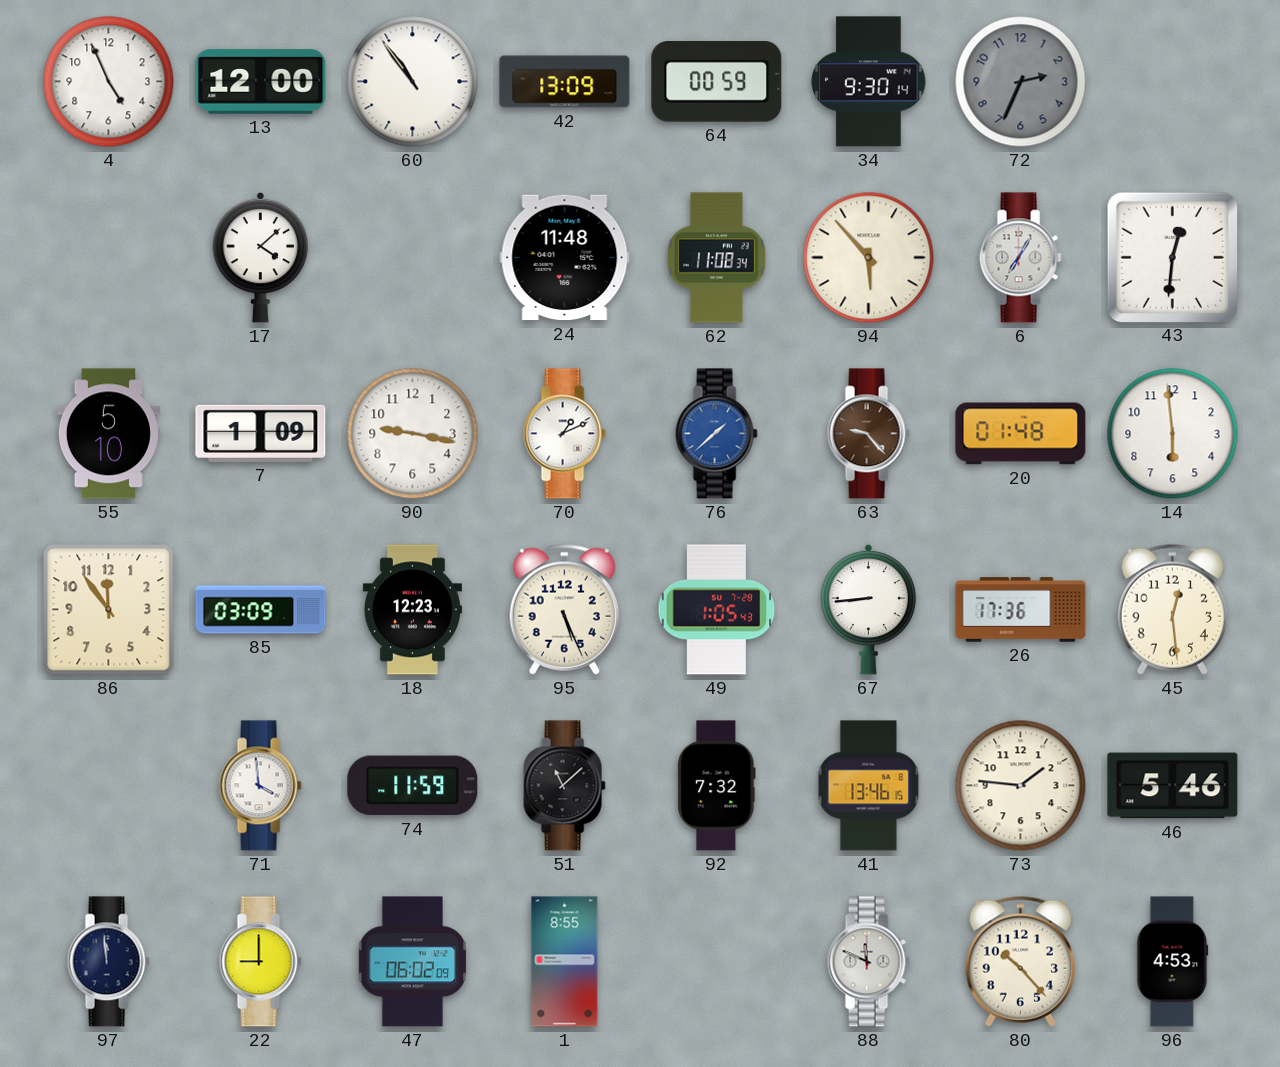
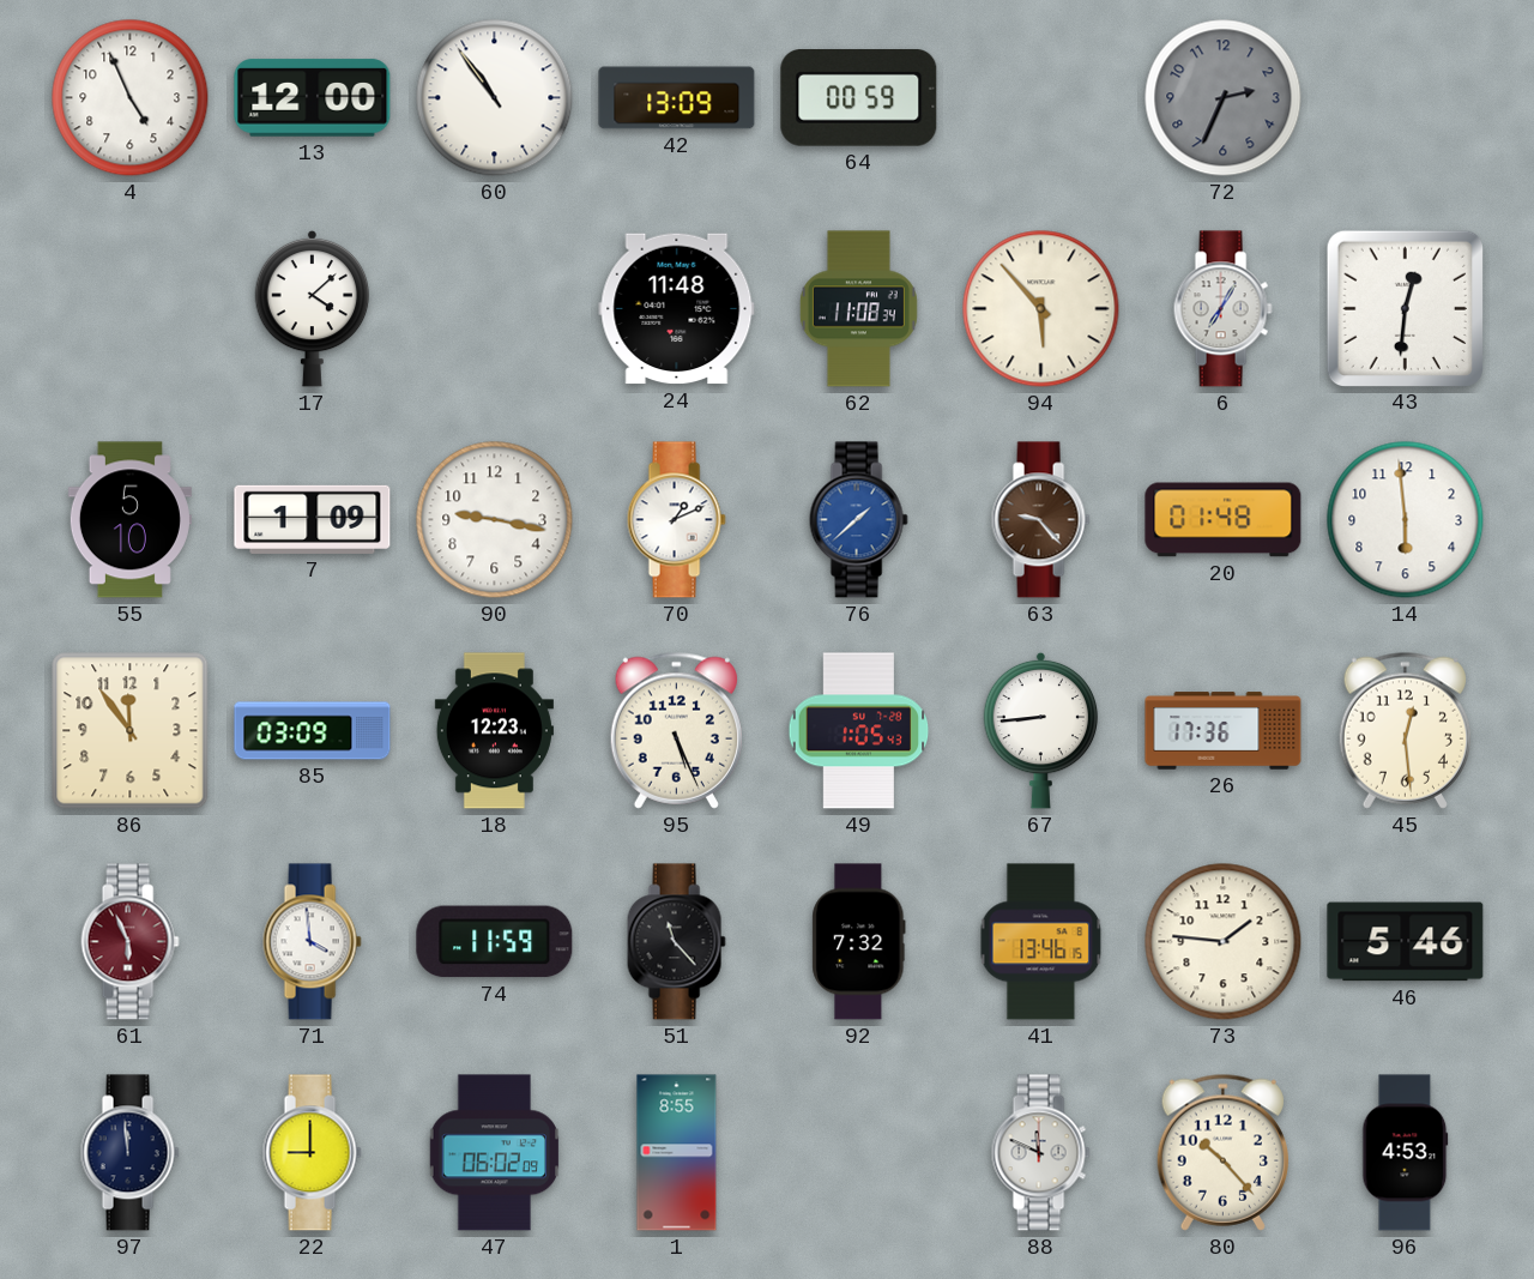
34: 9:30 -> none (869, 82)
61: none -> 5:56 (129, 942)
51: 11:08 -> 11:23 (676, 942)
